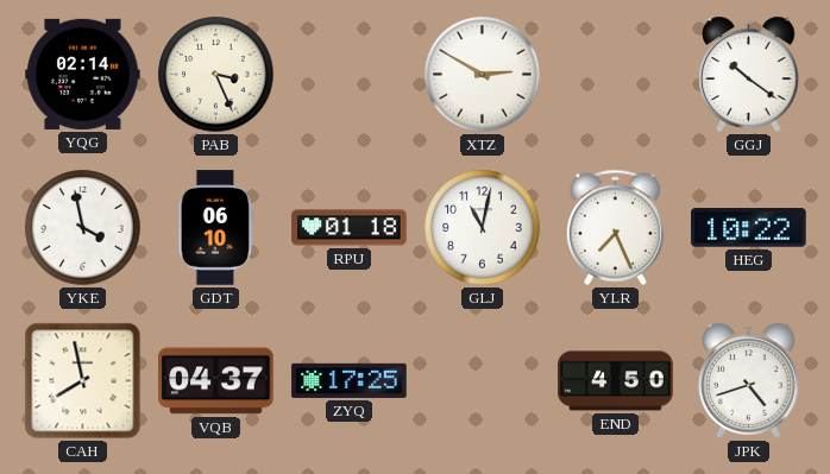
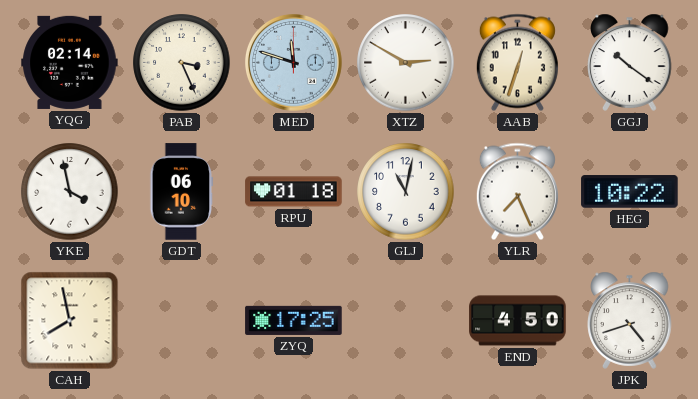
MED: none -> 11:48 (294, 63)
AAB: none -> 12:33 (517, 63)
VQB: 04:37 -> none (216, 381)
